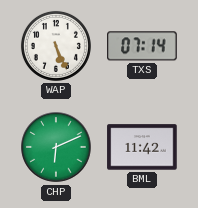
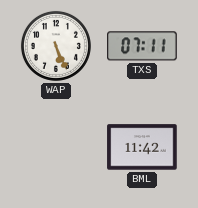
TXS: 07:14 -> 07:11 (142, 46)
CHP: 6:11 -> none (56, 147)
